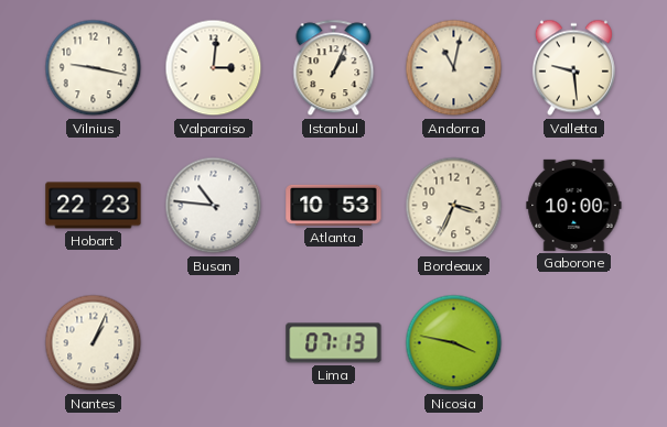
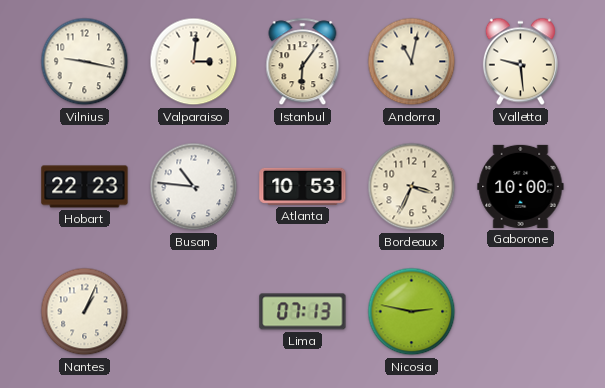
Istanbul: 1:04 -> 6:06 (303, 62)
Nicosia: 3:47 -> 2:47 (412, 312)
